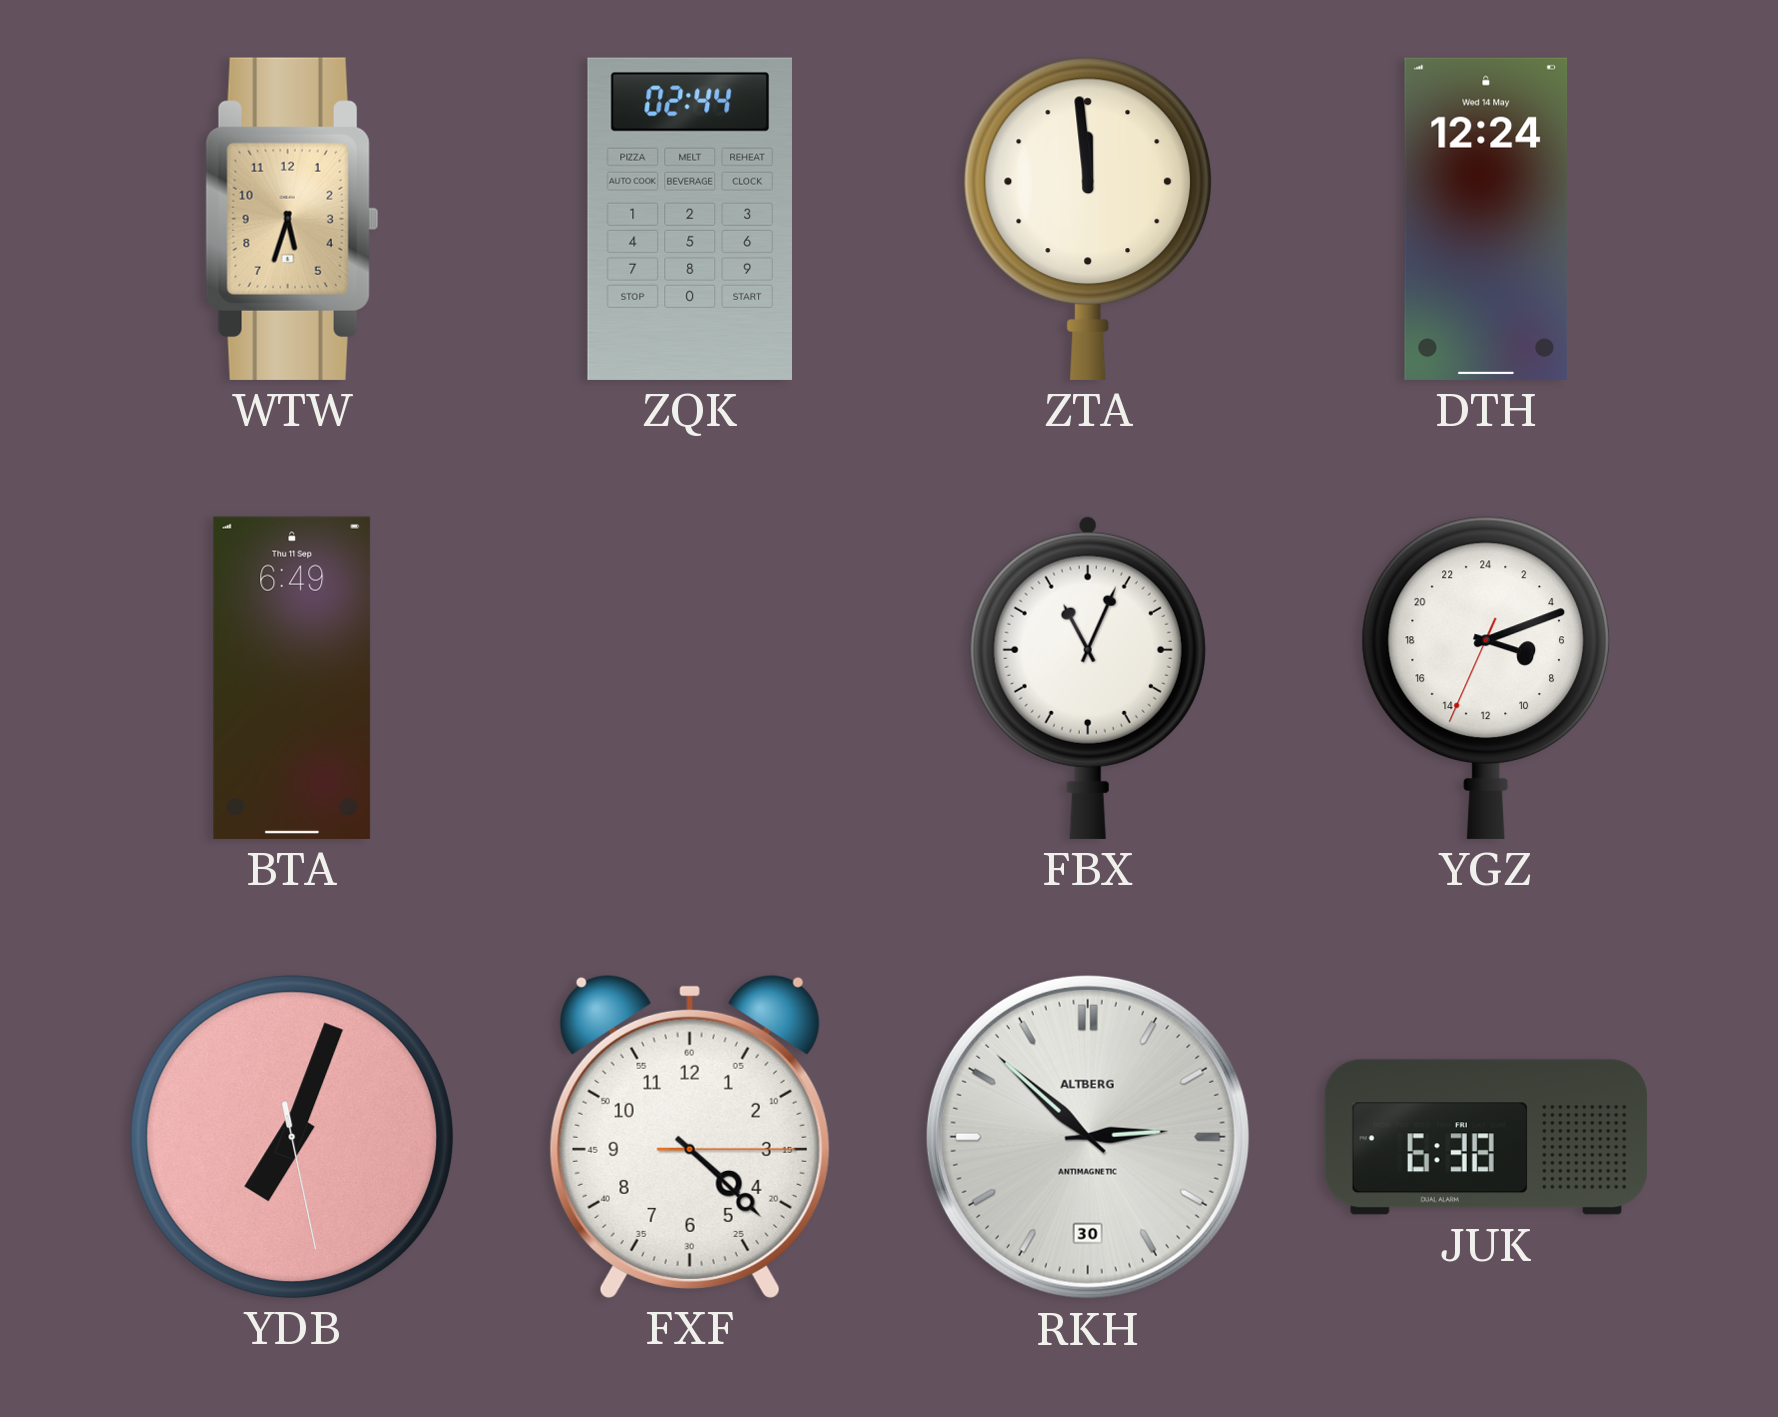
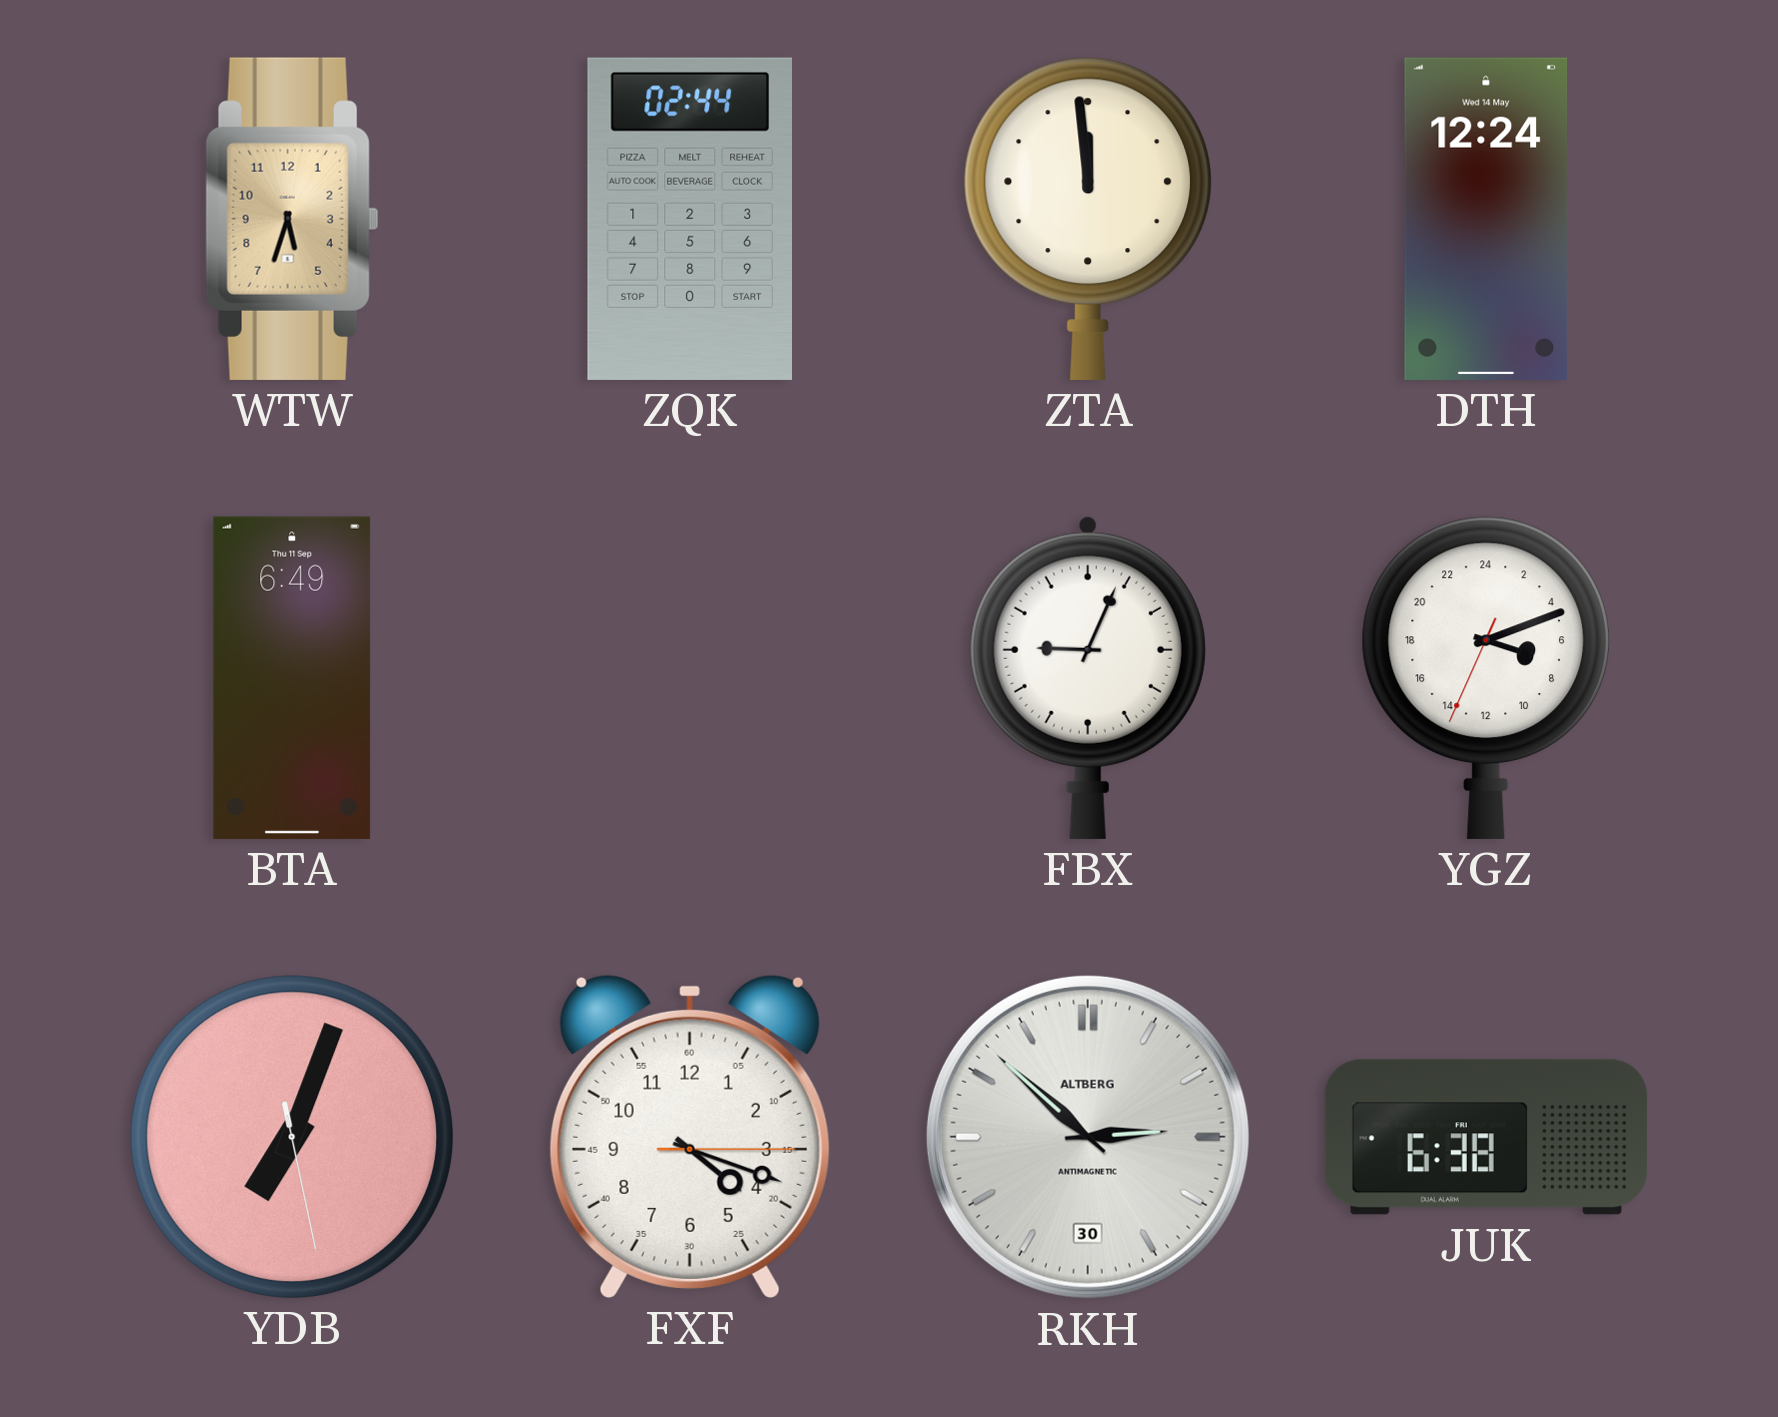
FBX: 11:04 -> 9:04 (1088, 677)
FXF: 4:22 -> 4:18 (690, 1136)
